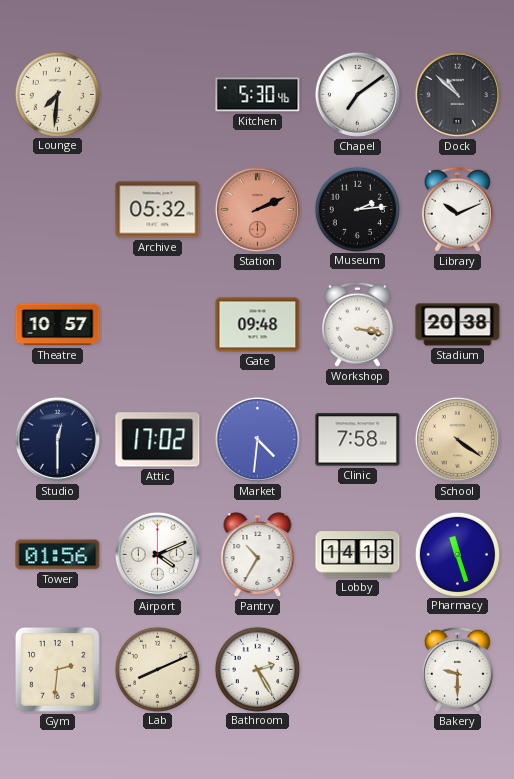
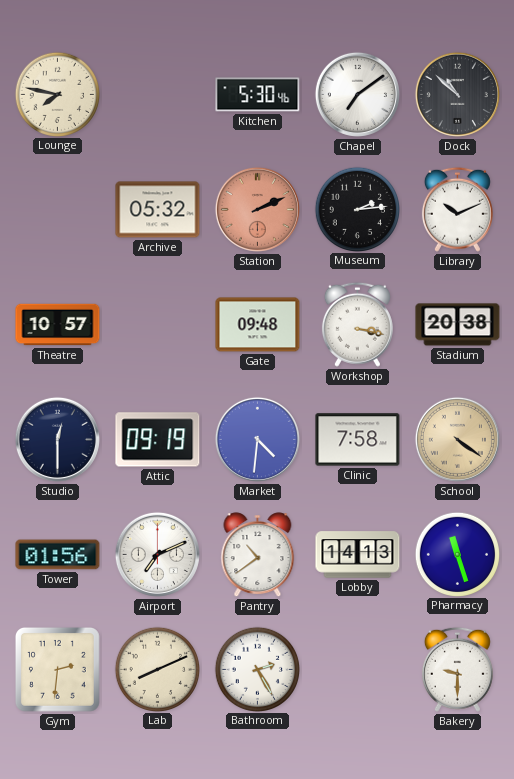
Lounge: 7:31 -> 7:47 (57, 94)
Attic: 17:02 -> 09:19 (158, 440)
Airport: 4:11 -> 7:11 (157, 554)
Pantry: 10:35 -> 10:39 (258, 555)
